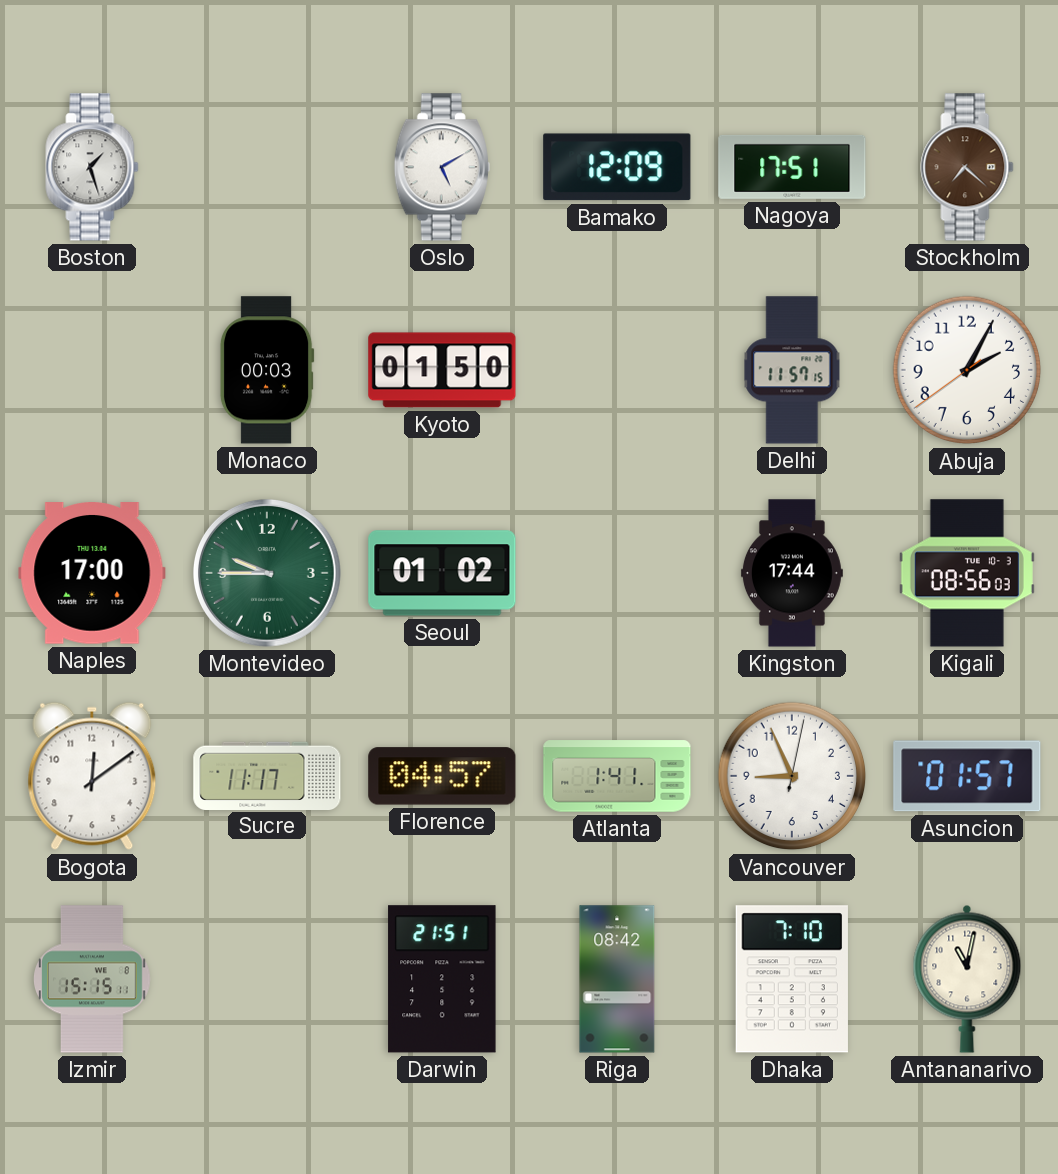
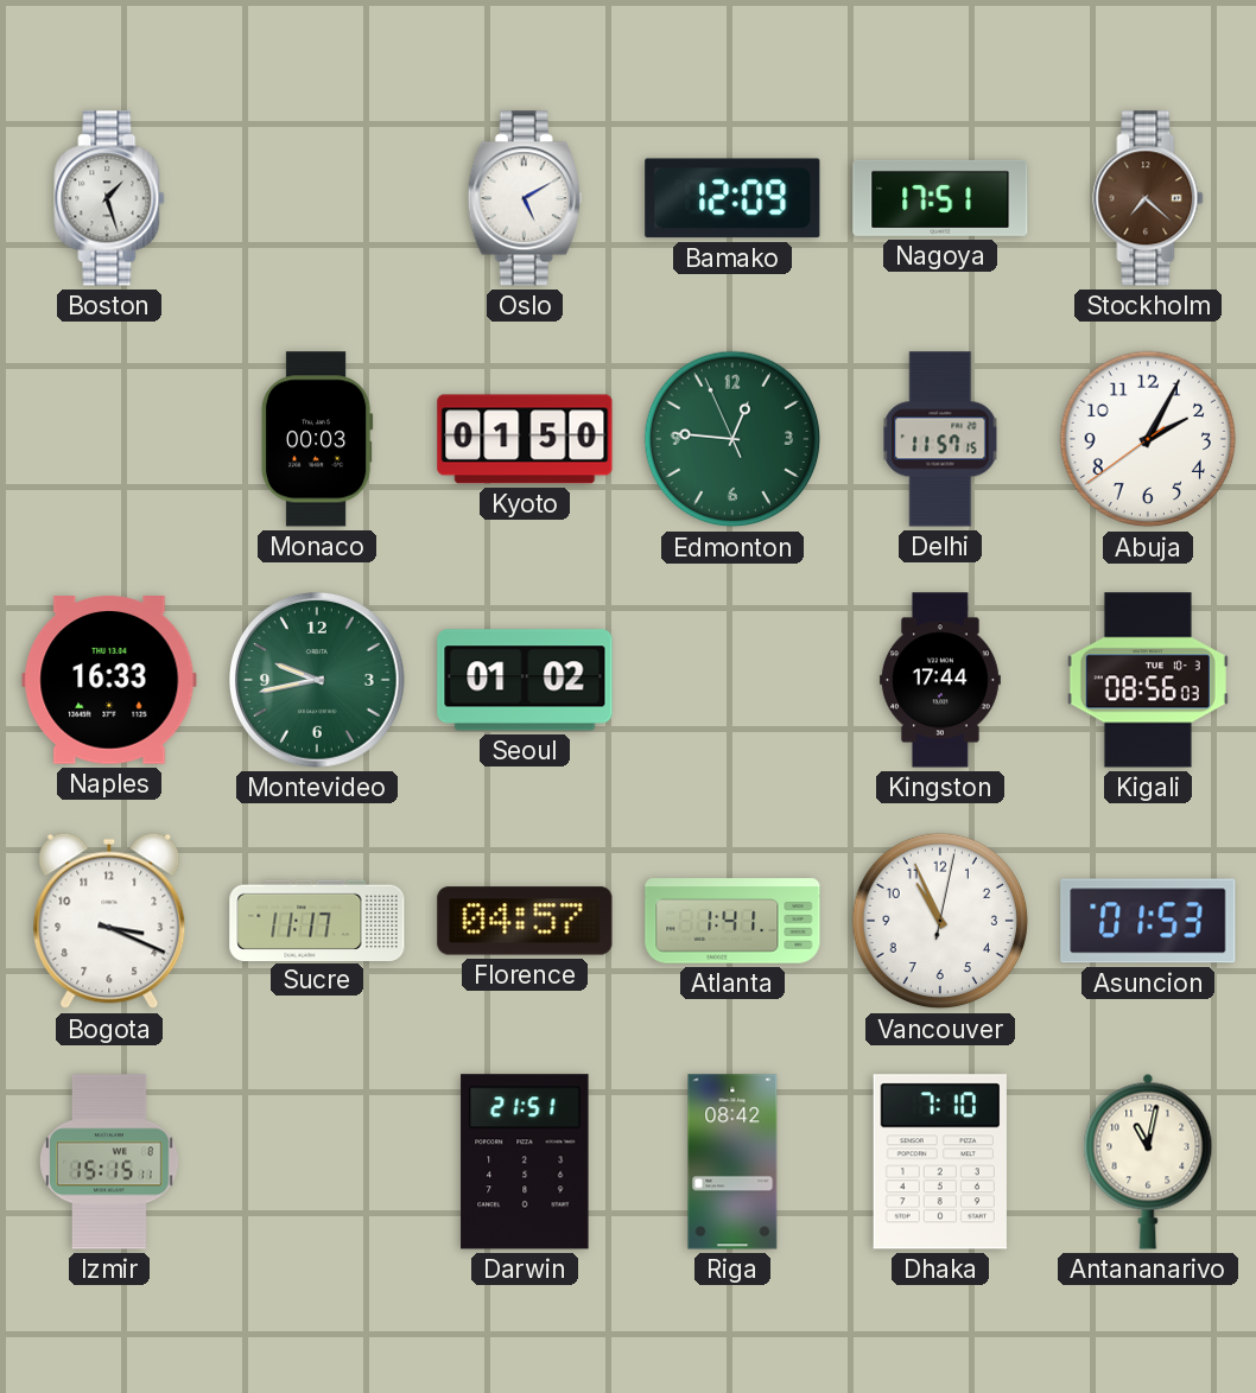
Edmonton: none -> 12:45 (732, 439)
Naples: 17:00 -> 16:33 (109, 680)
Montevideo: 9:45 -> 9:43 (318, 681)
Bogota: 12:09 -> 3:19 (109, 921)
Vancouver: 8:56 -> 10:56 (940, 921)
Asuncion: 01:57 -> 01:53 (1148, 921)
